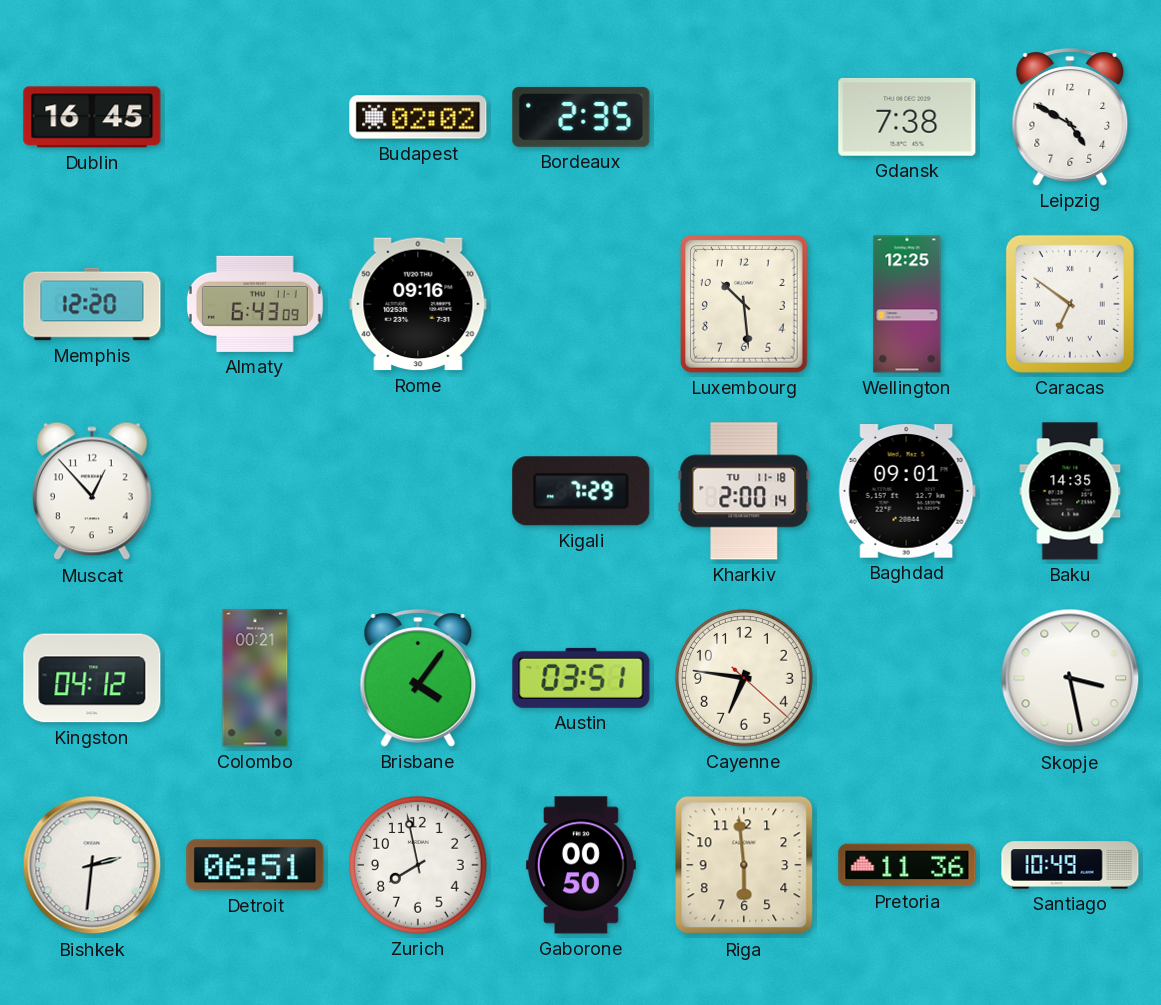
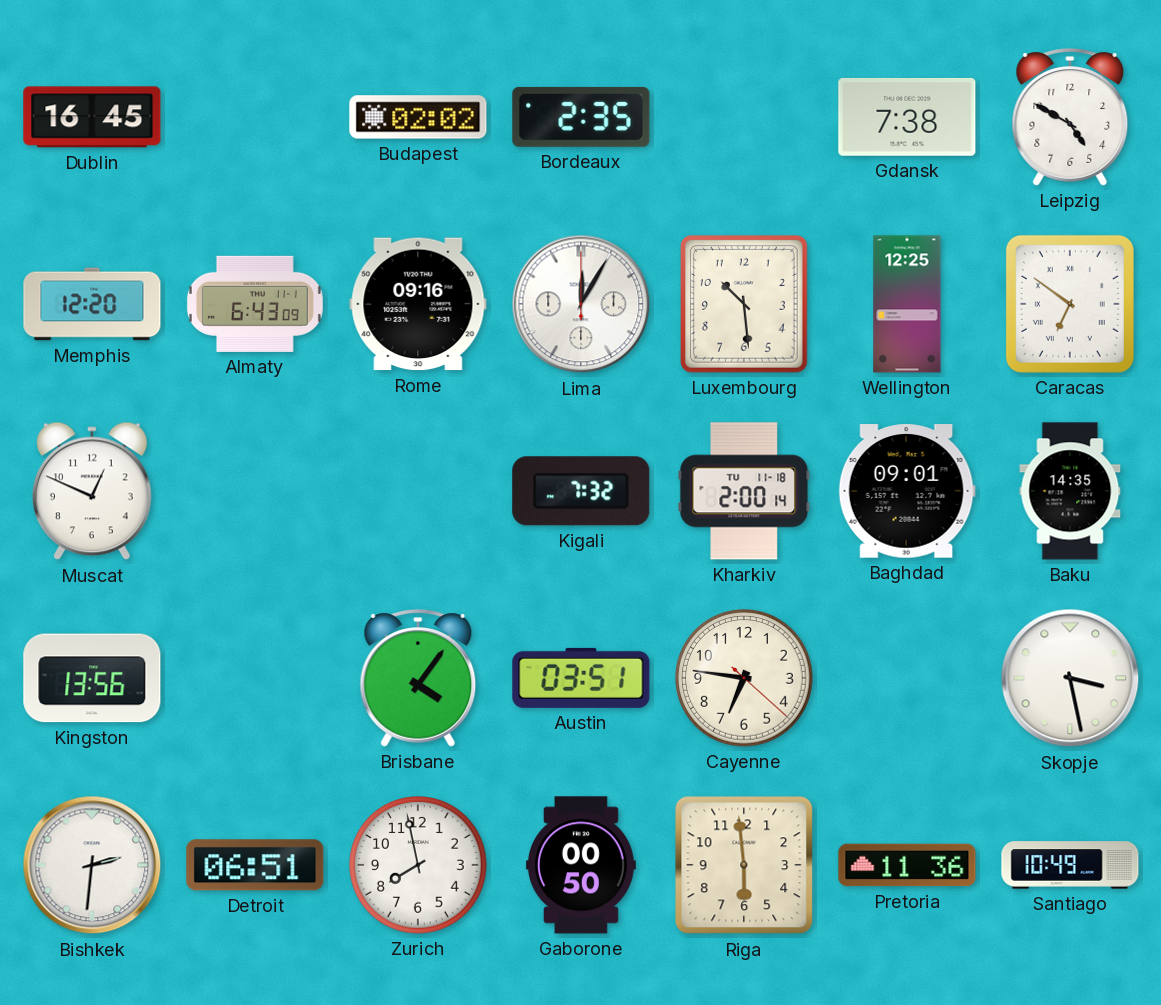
Lima: none -> 12:05 (581, 304)
Muscat: 12:53 -> 12:49 (92, 491)
Kigali: 7:29 -> 7:32 (581, 491)
Kingston: 04:12 -> 13:56 (92, 678)
Colombo: 00:21 -> none (255, 678)
